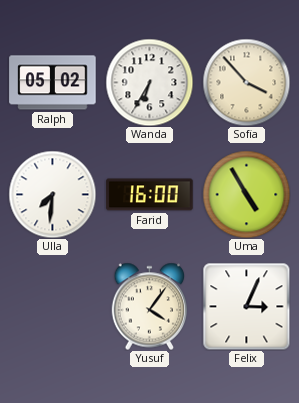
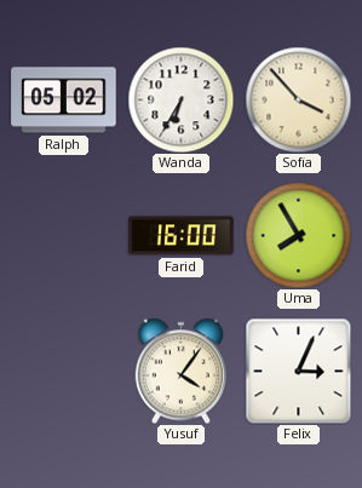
Ulla: 7:31 -> none (52, 194)
Uma: 4:55 -> 7:55 (298, 235)
